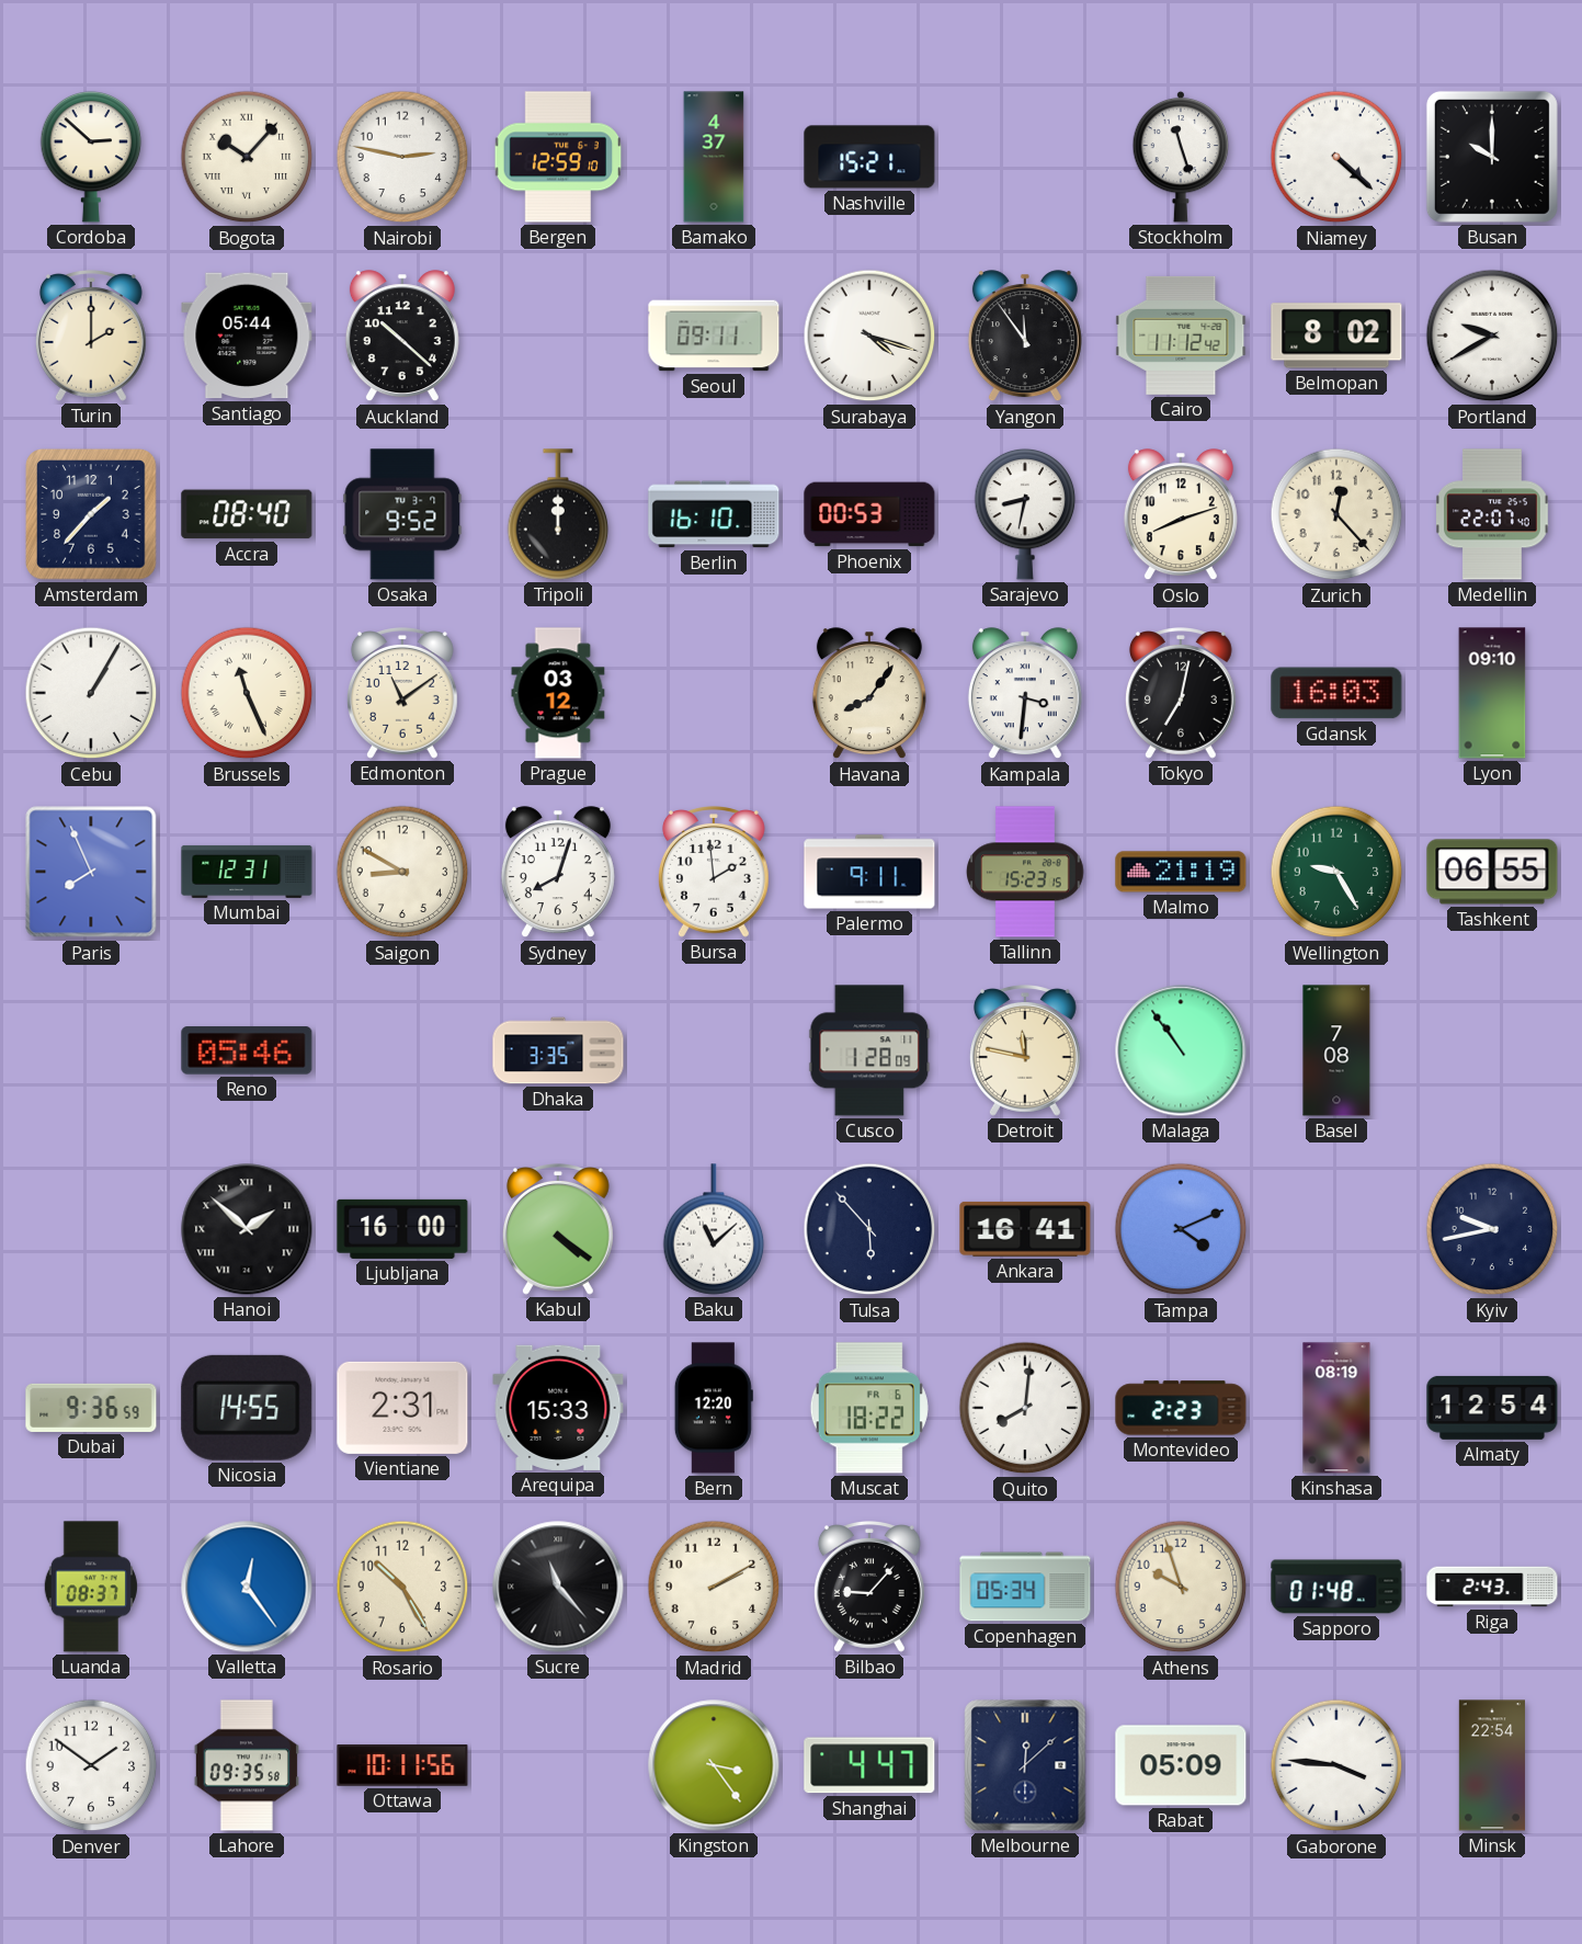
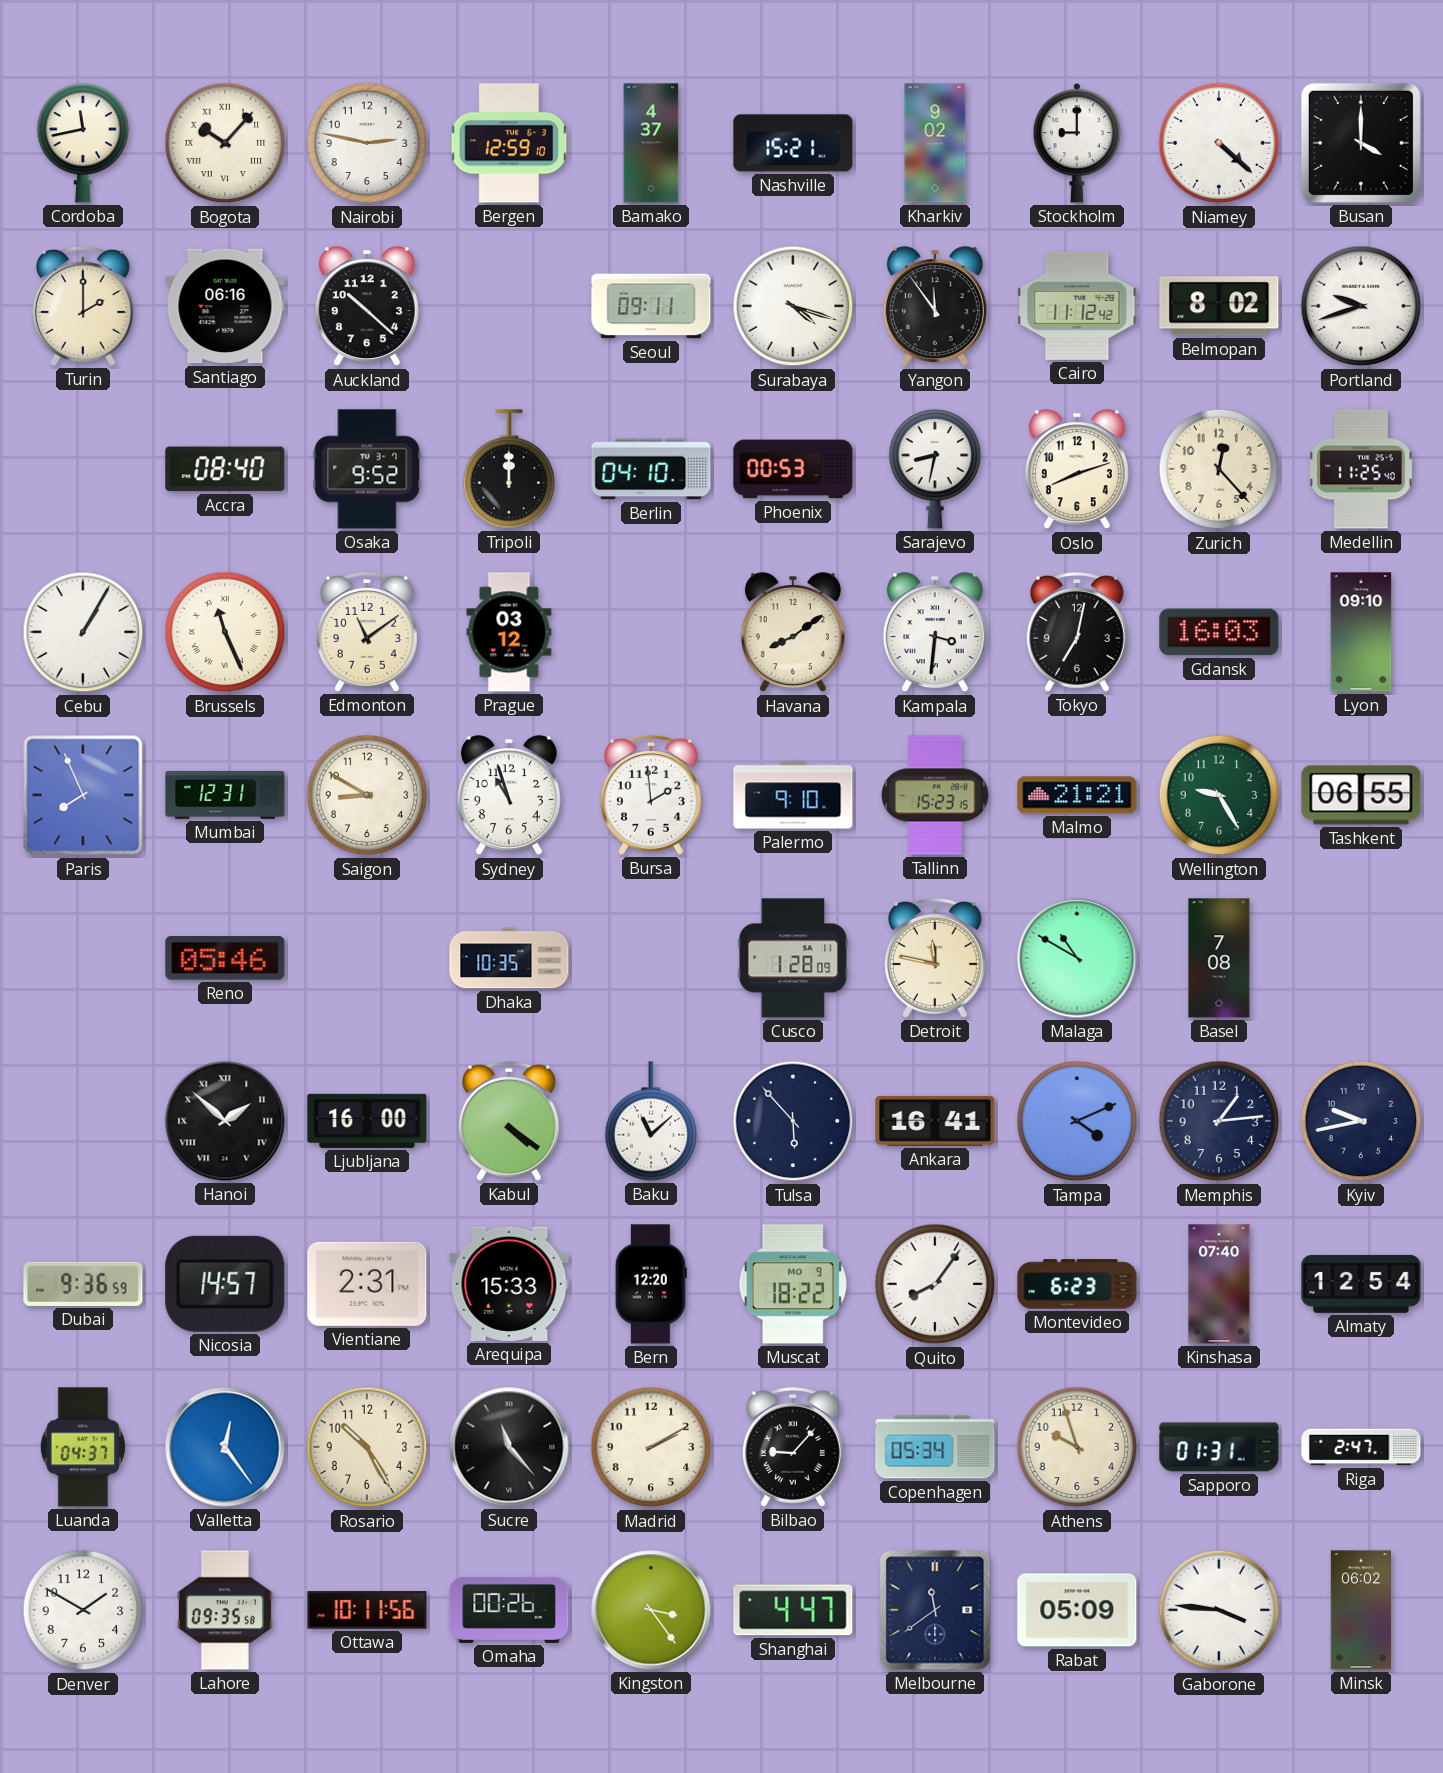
Cordoba: 2:52 -> 11:43 (83, 143)
Kharkiv: none -> 9:02 (935, 143)
Stockholm: 11:27 -> 9:00 (1077, 143)
Busan: 10:00 -> 4:00 (1361, 143)
Santiago: 05:44 -> 06:16 (225, 306)
Portland: 9:40 -> 9:42 (1361, 306)
Amsterdam: 1:37 -> none (91, 514)
Berlin: 16:10 -> 04:10 (651, 469)
Medellin: 22:07 -> 11:25 (1362, 469)
Havana: 8:06 -> 8:09 (793, 633)
Sydney: 8:03 -> 10:57 (509, 796)
Palermo: 9:11 -> 9:10 (793, 795)
Malmo: 21:19 -> 21:21 (1077, 795)
Dhaka: 3:35 -> 10:35 (509, 958)
Malaga: 10:54 -> 10:50 (1077, 958)
Memphis: none -> 1:14 (1219, 1121)
Nicosia: 14:55 -> 14:57 (225, 1284)
Muscat date: FR 6 -> MO 9 (793, 1284)
Quito: 8:01 -> 8:06 (935, 1284)
Montevideo: 2:23 -> 6:23 (1077, 1284)
Kinshasa: 08:19 -> 07:40 (1219, 1284)
Luanda: 08:37 -> 04:37 (83, 1447)
Sapporo: 01:48 -> 01:31 (1219, 1447)
Riga: 2:43 -> 2:47 (1361, 1447)
Denver: 1:51 -> 1:50 (83, 1610)
Omaha: none -> 00:26 (509, 1610)
Melbourne: 12:08 -> 11:39 (935, 1610)
Minsk: 22:54 -> 06:02 (1361, 1610)
